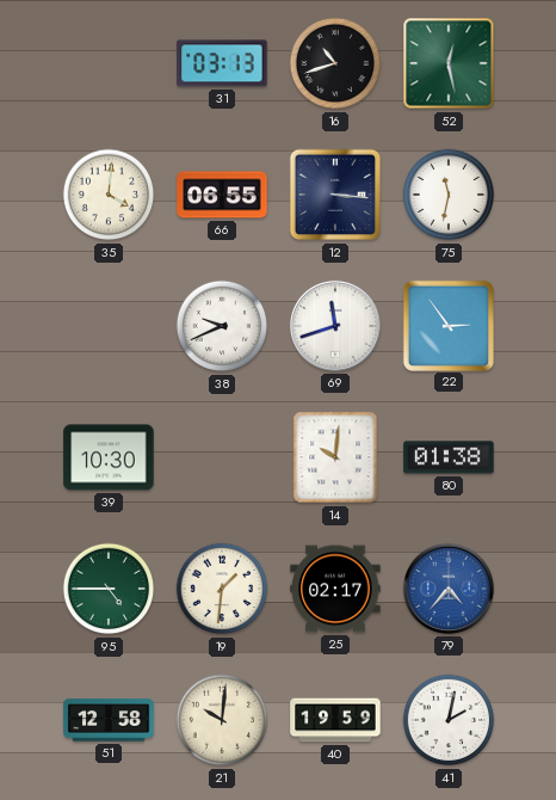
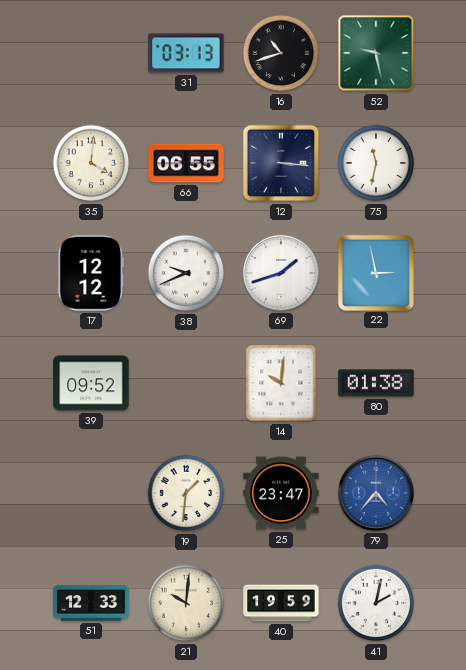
52: 12:28 -> 9:28 (376, 53)
17: none -> 12:12 (91, 273)
69: 11:42 -> 1:42 (281, 273)
22: 2:54 -> 2:58 (375, 272)
39: 10:30 -> 09:52 (91, 383)
95: 4:45 -> none (109, 589)
25: 02:17 -> 23:47 (281, 493)
51: 12:58 -> 12:33 (91, 603)
